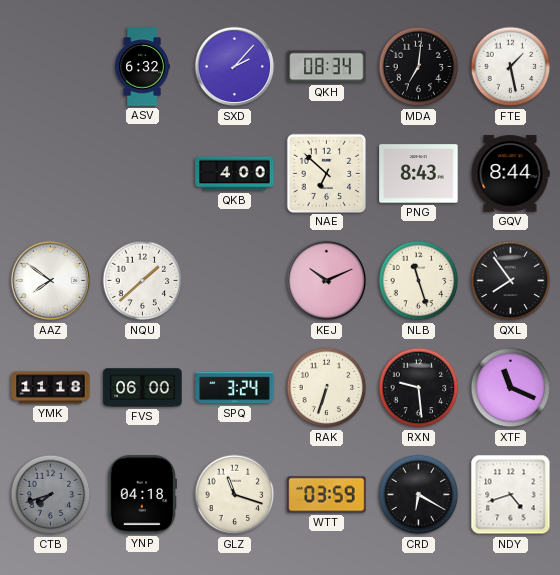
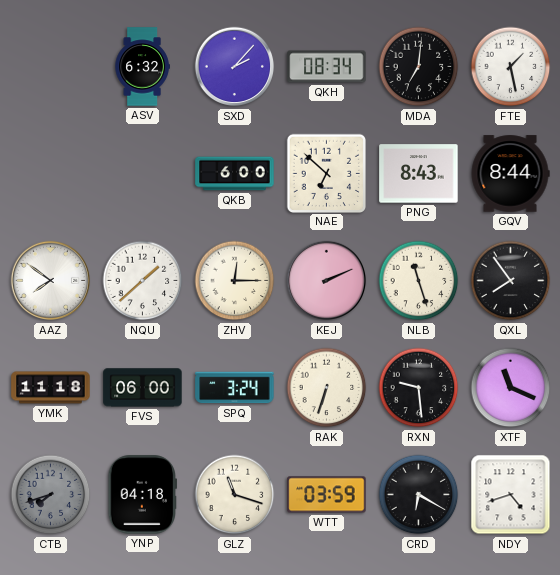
QKB: 4:00 -> 6:00 (235, 174)
ZHV: none -> 12:15 (235, 281)
KEJ: 10:11 -> 2:11 (327, 281)
